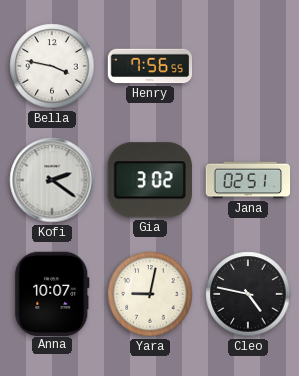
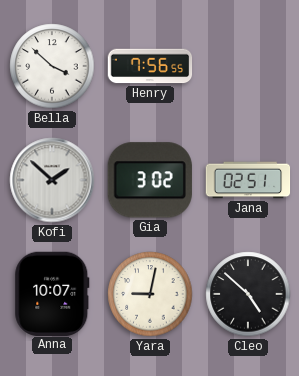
Bella: 3:47 -> 3:52 (52, 66)
Kofi: 2:21 -> 1:52 (52, 180)
Cleo: 4:47 -> 4:52 (248, 294)
